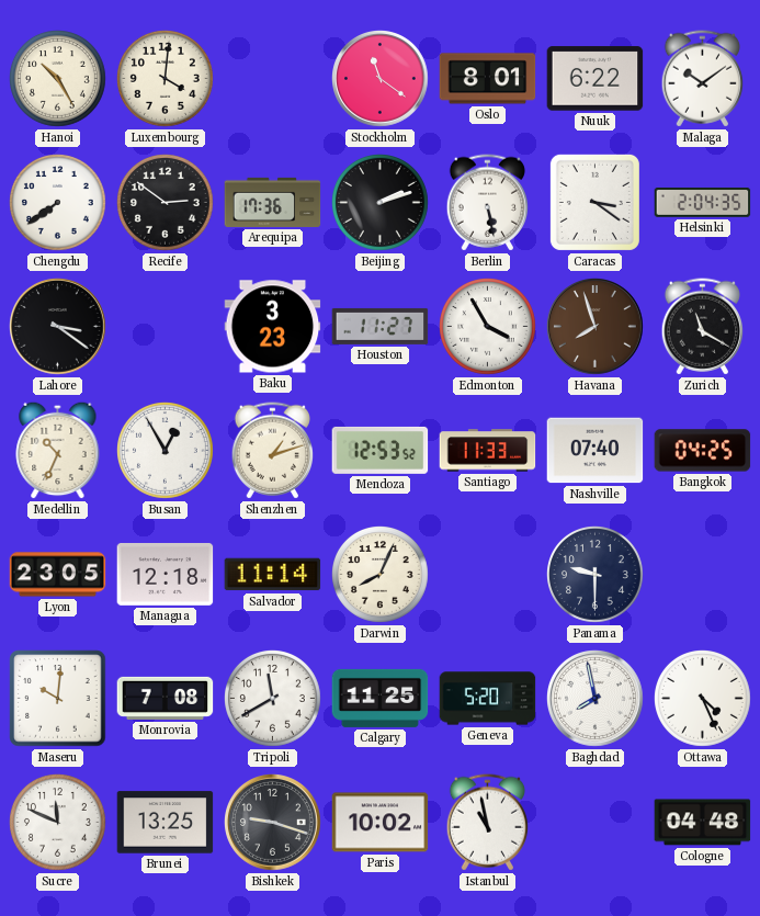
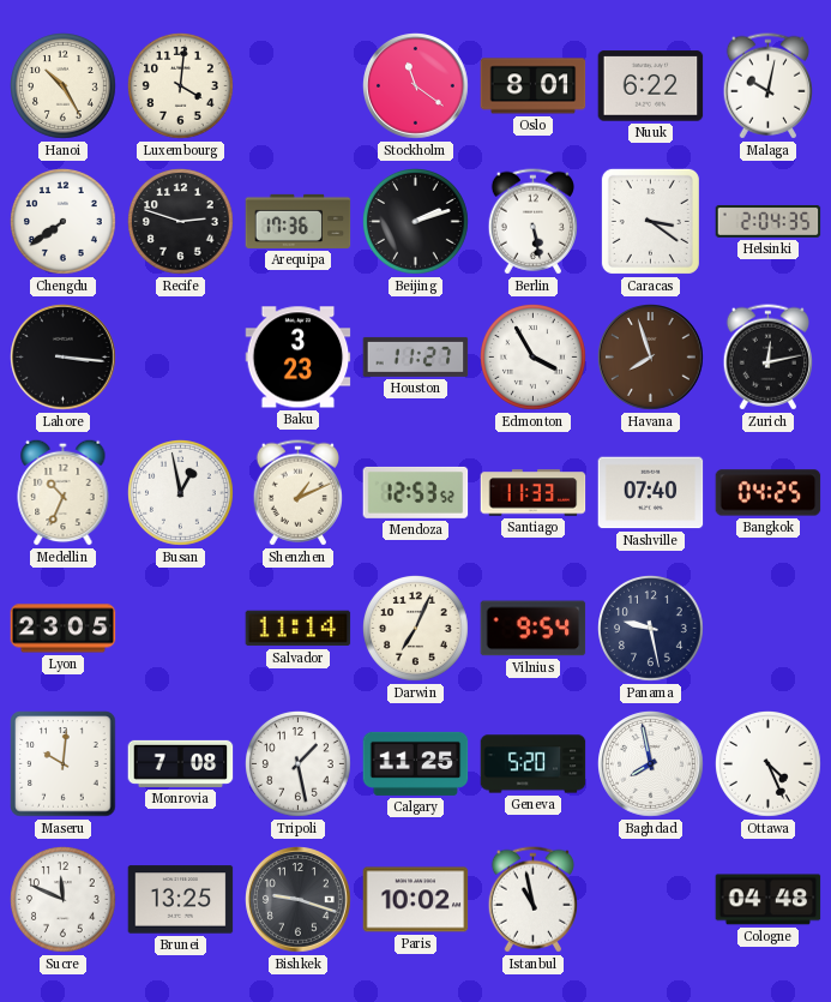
Malaga: 10:09 -> 10:02 (767, 86)
Recife: 2:51 -> 2:48 (181, 222)
Lahore: 3:21 -> 3:16 (64, 358)
Zurich: 11:20 -> 12:13 (767, 358)
Busan: 12:55 -> 12:58 (181, 493)
Shenzhen: 1:12 -> 1:11 (297, 493)
Managua: 12:18 -> none (166, 574)
Darwin: 8:04 -> 7:04 (416, 629)
Vilnius: none -> 9:54 (534, 629)
Panama: 9:30 -> 9:28 (651, 629)
Tripoli: 11:40 -> 1:28 (299, 764)
